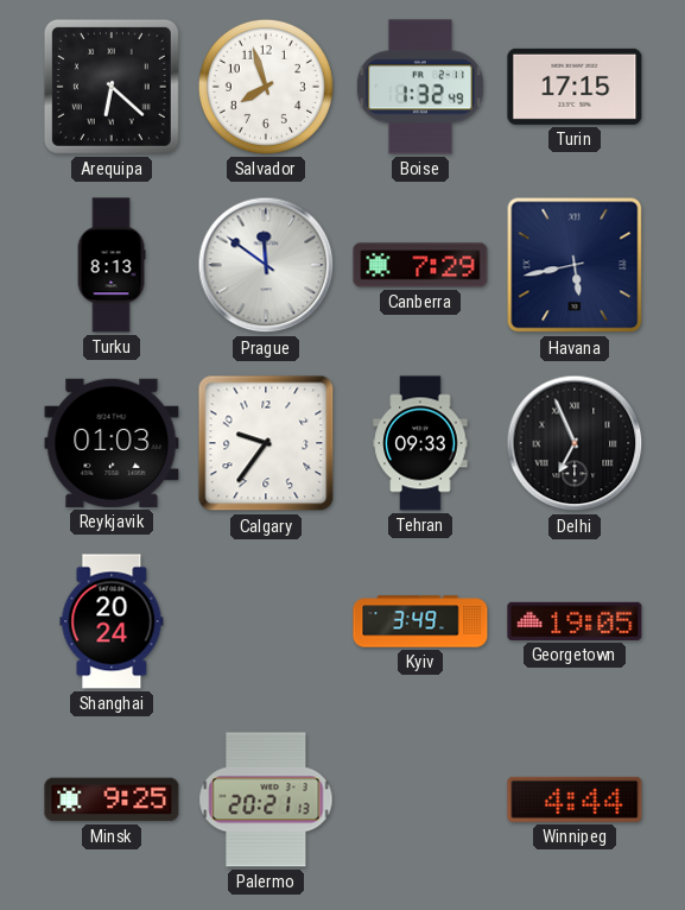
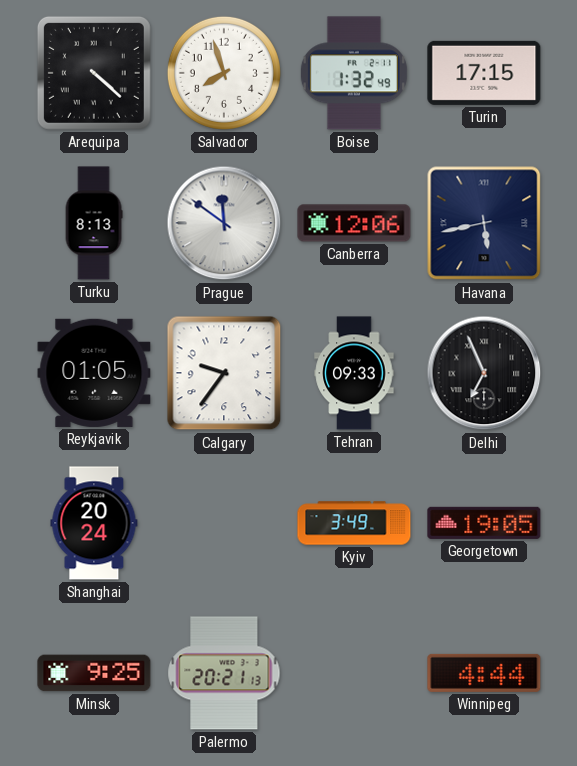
Arequipa: 6:22 -> 4:22 (94, 73)
Canberra: 7:29 -> 12:06 (354, 223)
Reykjavik: 01:03 -> 01:05 (94, 373)
